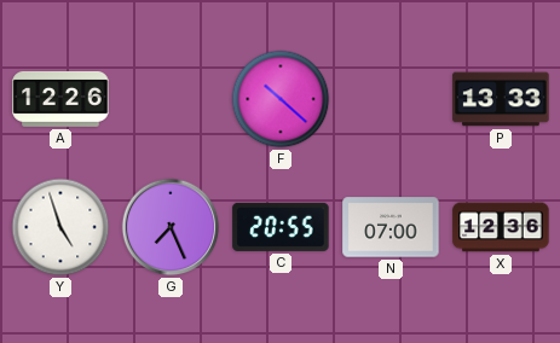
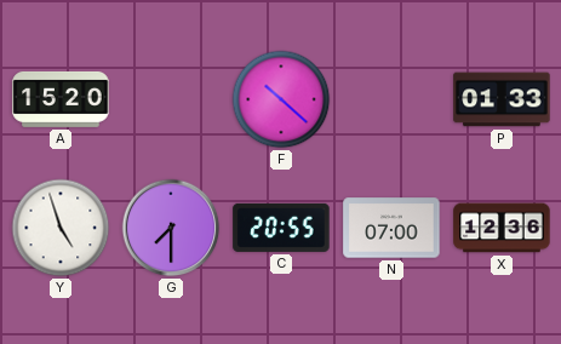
A: 12:26 -> 15:20 (61, 99)
P: 13:33 -> 01:33 (502, 99)
G: 7:26 -> 7:30 (171, 228)
